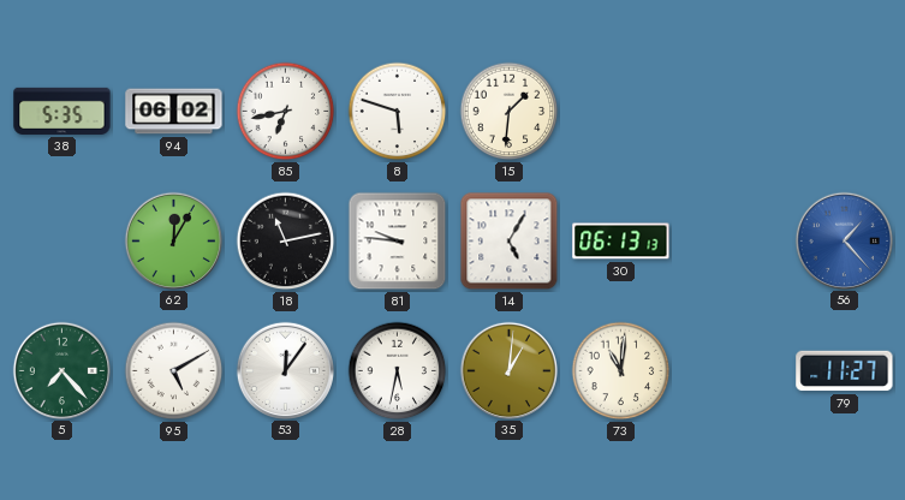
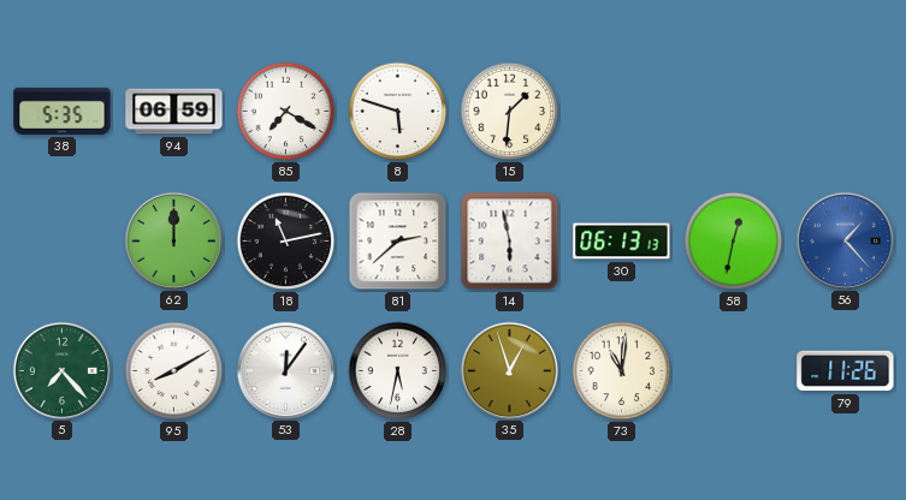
94: 06:02 -> 06:59 (174, 112)
85: 6:43 -> 7:20 (286, 112)
62: 12:05 -> 12:00 (173, 240)
81: 9:46 -> 2:38 (398, 242)
14: 5:05 -> 5:58 (510, 242)
58: none -> 12:32 (734, 242)
95: 5:10 -> 8:10 (174, 371)
35: 1:01 -> 12:57 (509, 370)
79: 11:27 -> 11:26 (846, 371)
